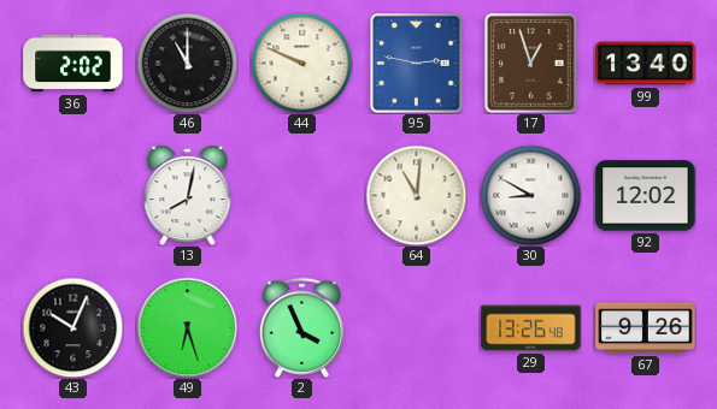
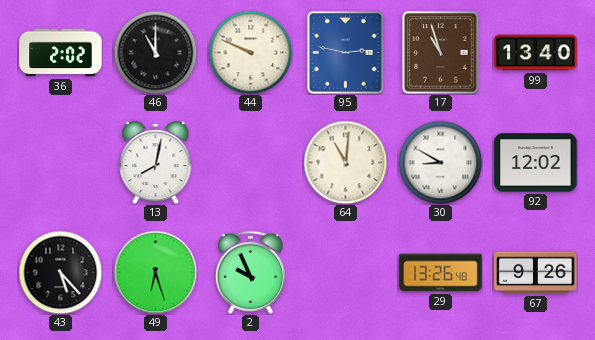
17: 12:57 -> 10:57 (441, 53)
43: 10:04 -> 5:23 (60, 272)
2: 3:56 -> 9:56 (250, 272)
